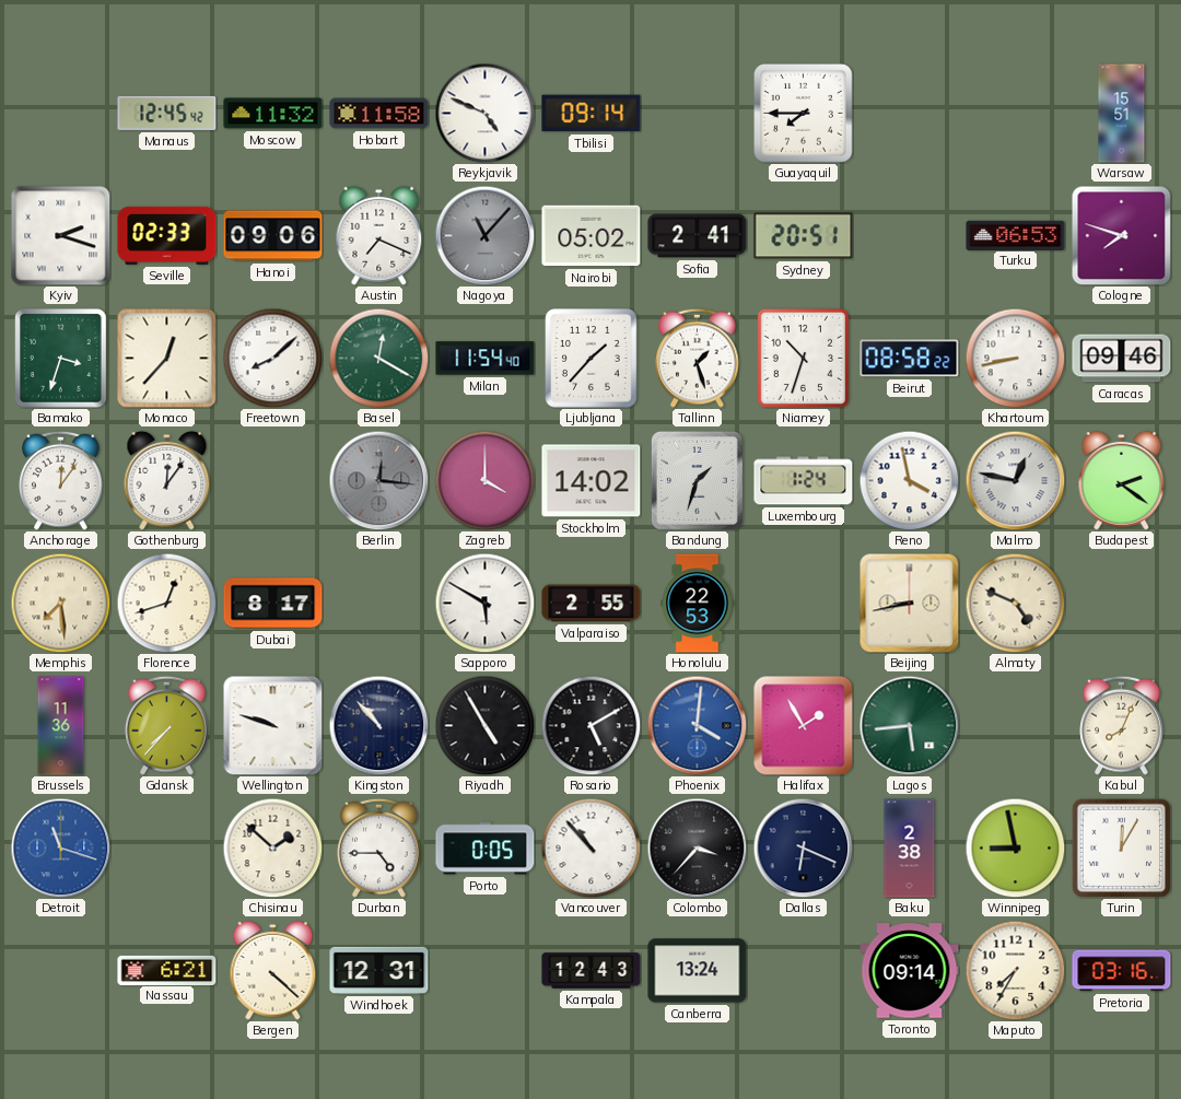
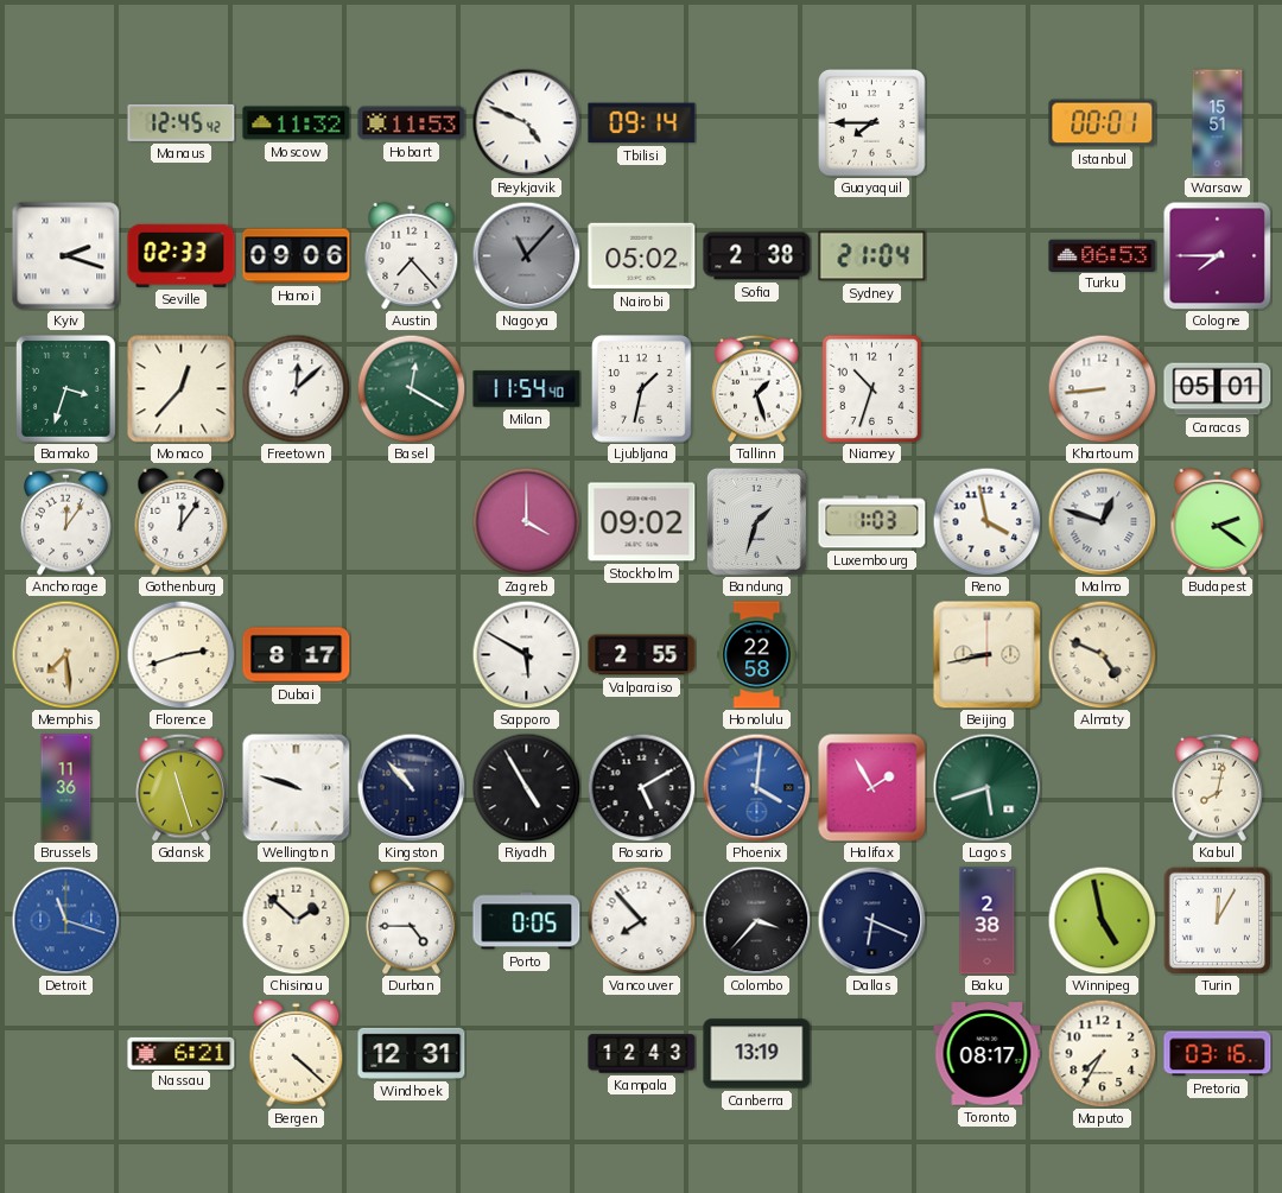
Hobart: 11:58 -> 11:53 (412, 123)
Istanbul: none -> 00:01 (1103, 123)
Austin: 7:19 -> 7:23 (412, 255)
Sofia: 2:41 -> 2:38 (757, 256)
Sydney: 20:51 -> 21:04 (872, 256)
Cologne: 7:48 -> 7:45 (1217, 255)
Freetown: 8:08 -> 12:08 (296, 388)
Ljubljana: 1:37 -> 1:32 (642, 389)
Beirut: 08:58 -> none (910, 359)
Khartoum: 8:43 -> 8:44 (1102, 388)
Caracas: 09:46 -> 05:01 (1218, 389)
Berlin: 12:16 -> none (378, 480)
Stockholm: 14:02 -> 09:02 (642, 522)
Luxembourg: 1:24 -> 1:03 (872, 522)
Malmo: 12:47 -> 12:48 (1102, 521)
Florence: 12:42 -> 2:42 (180, 654)
Honolulu: 22:53 -> 22:58 (757, 655)
Gdansk: 7:37 -> 11:27 (182, 787)
Lagos: 5:44 -> 5:42 (986, 787)
Kabul: 8:04 -> 8:02 (1218, 787)
Vancouver: 10:53 -> 7:53 (641, 920)
Winnipeg: 8:58 -> 4:58 (1102, 920)
Canberra: 13:24 -> 13:19 (757, 1054)
Toronto: 09:14 -> 08:17 (988, 1054)
